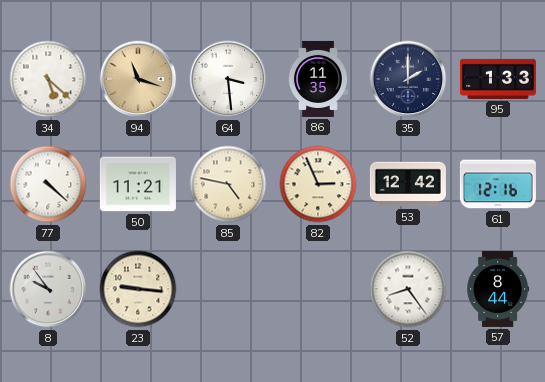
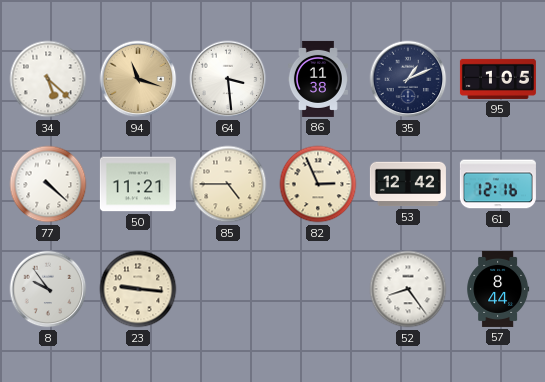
86: 11:35 -> 11:38 (318, 79)
35: 2:00 -> 1:11 (408, 79)
95: 1:33 -> 1:05 (498, 79)
85: 4:47 -> 4:45 (228, 184)
